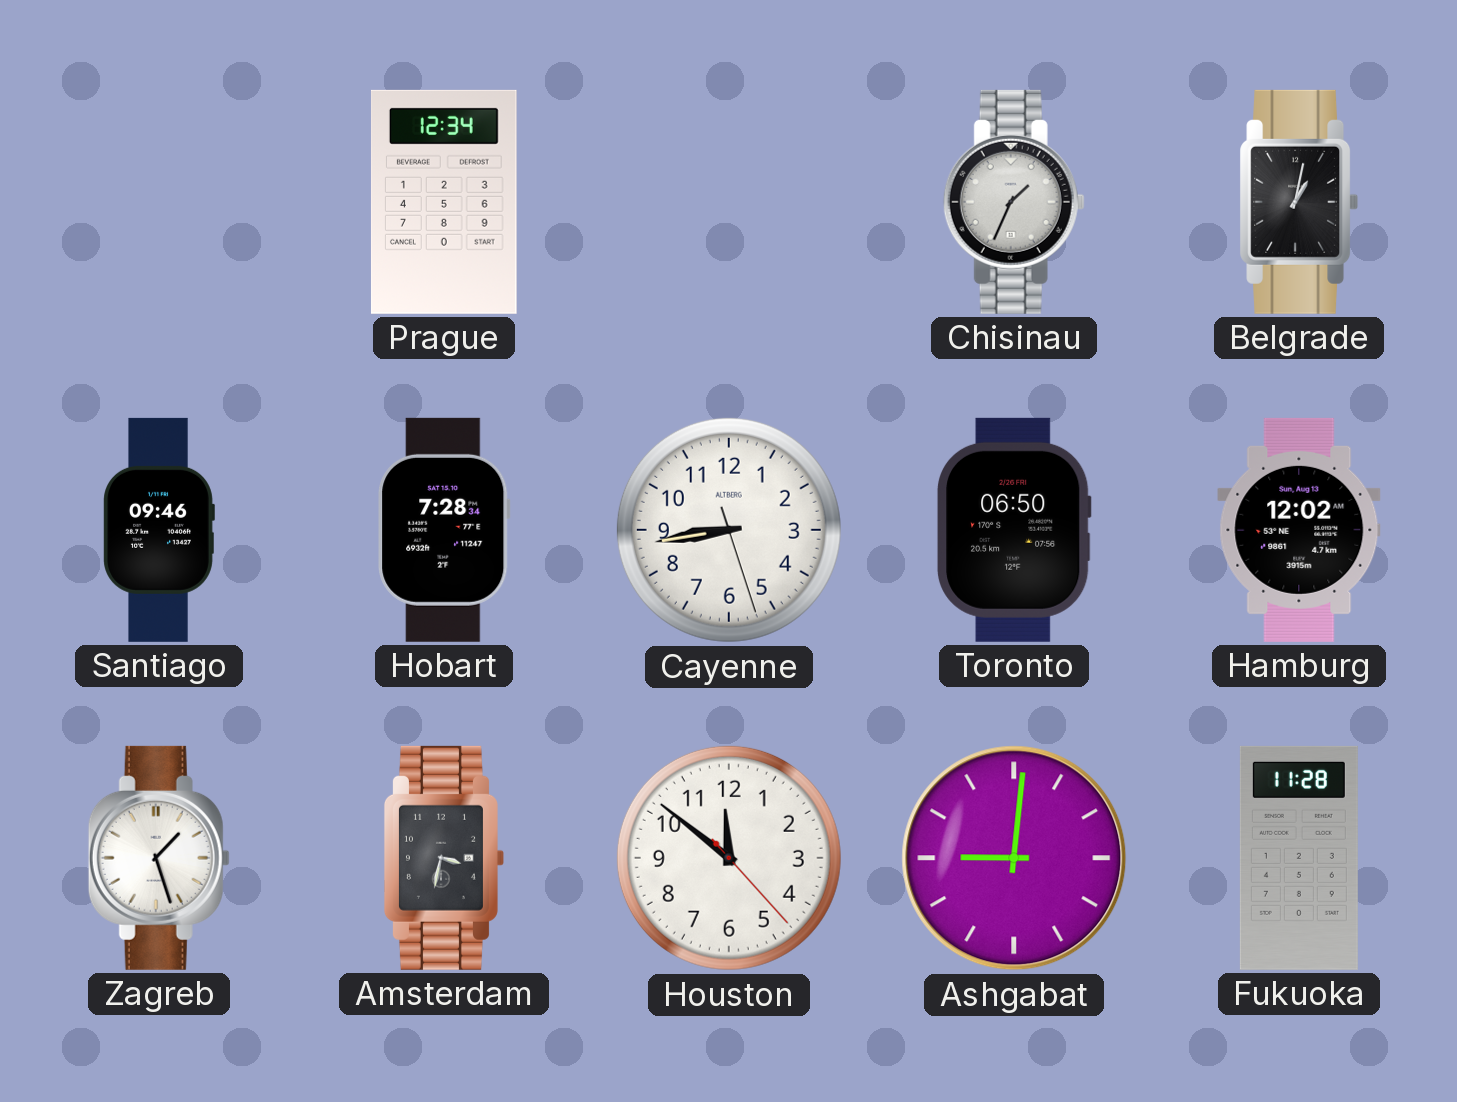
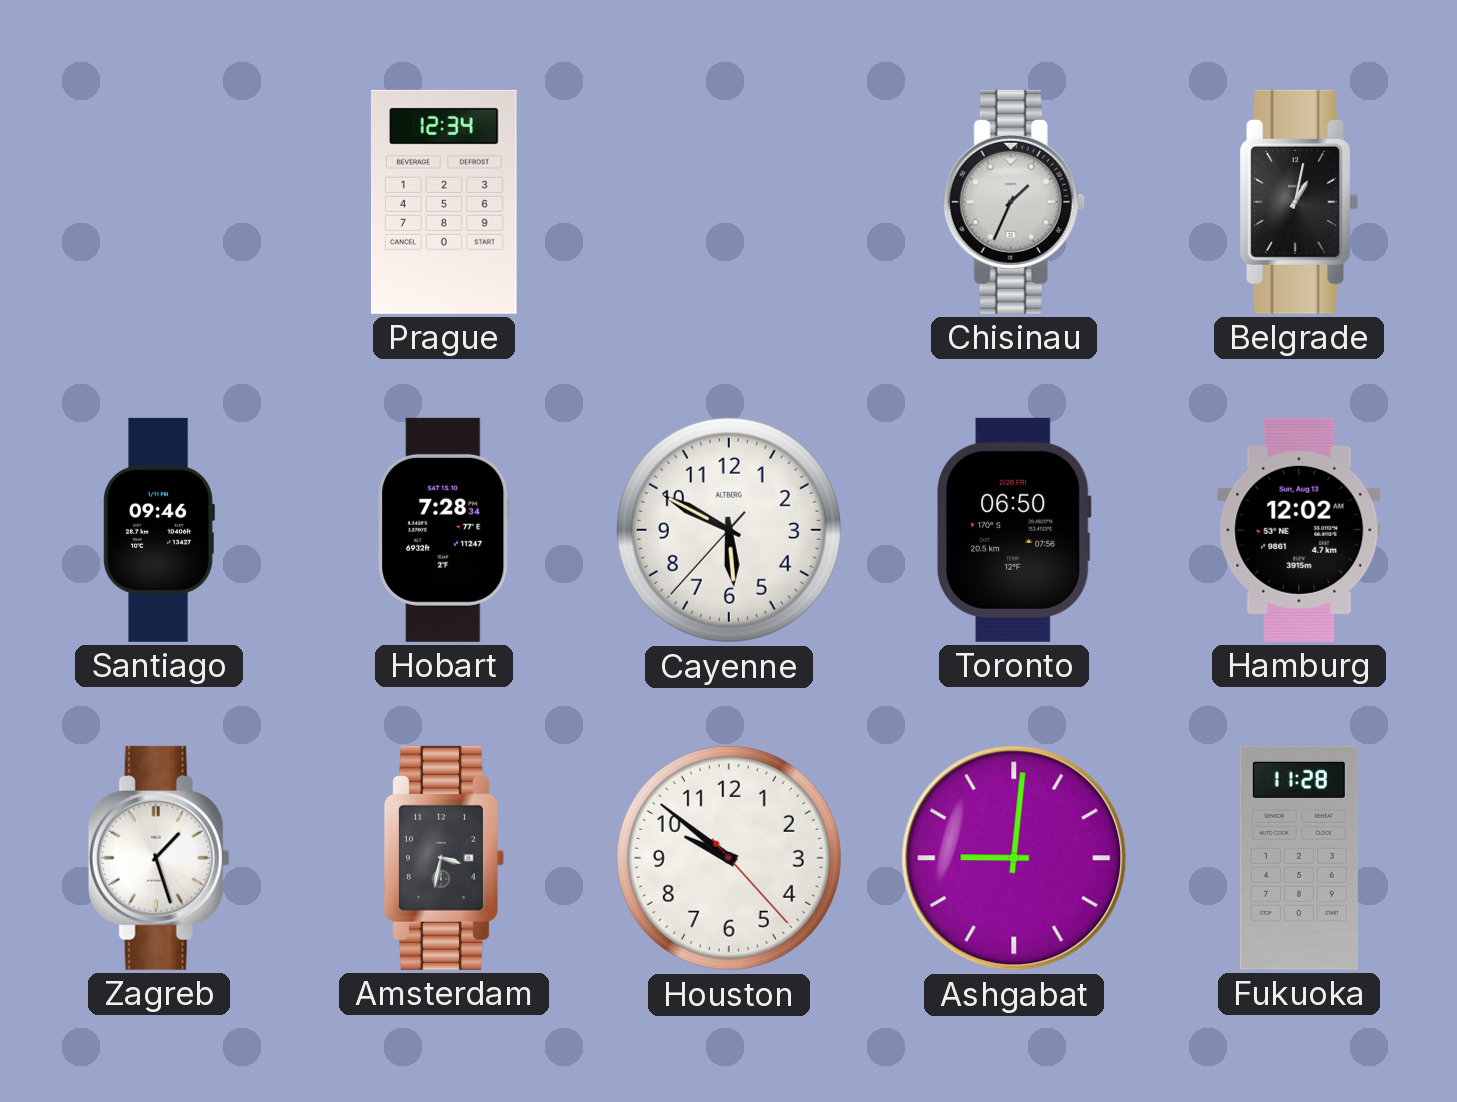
Cayenne: 8:43 -> 5:49 (729, 530)
Houston: 11:51 -> 9:51 (729, 858)
